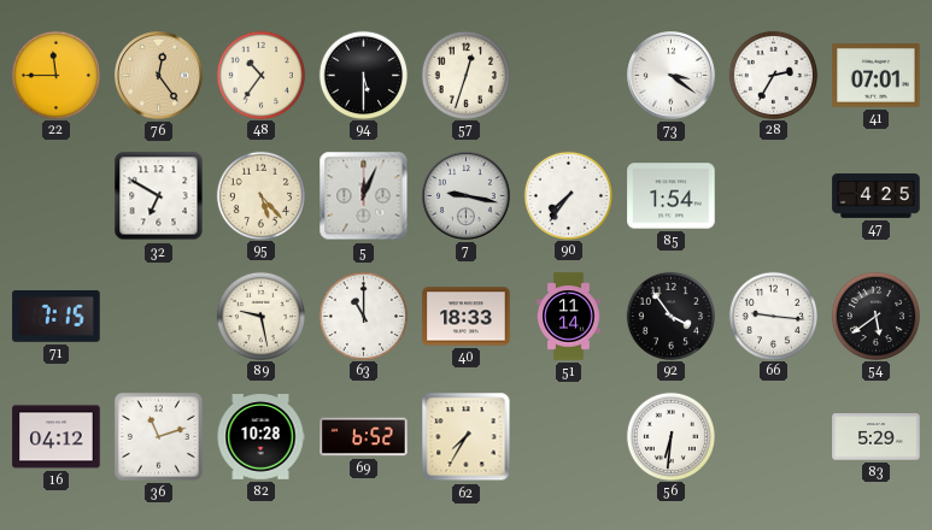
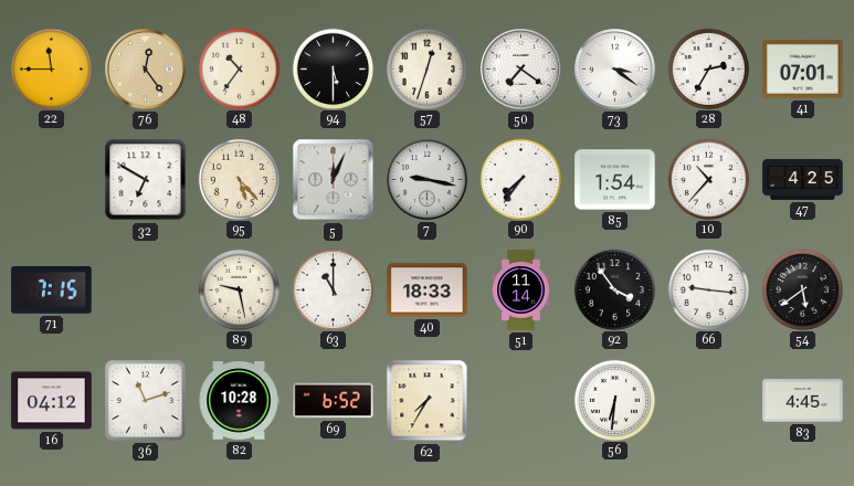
50: none -> 7:21 (521, 70)
10: none -> 10:37 (708, 179)
83: 5:29 -> 4:45 (803, 401)
